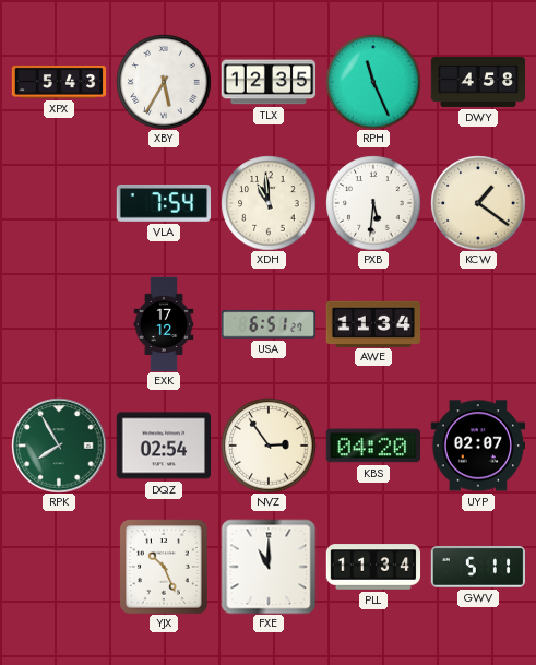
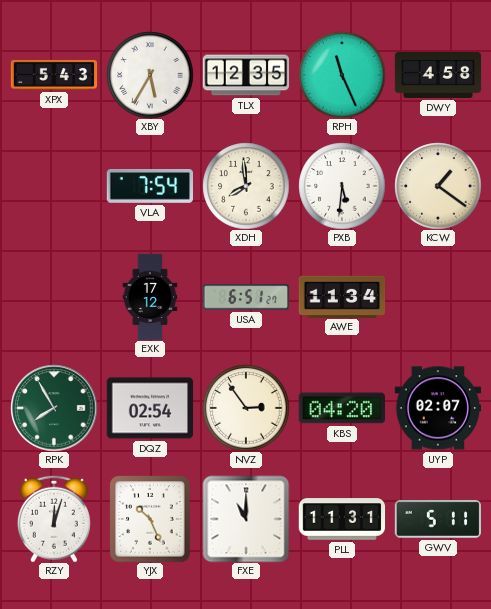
XDH: 10:59 -> 7:59 (246, 186)
RZY: none -> 12:03 (54, 519)
PLL: 11:34 -> 11:31 (342, 519)
